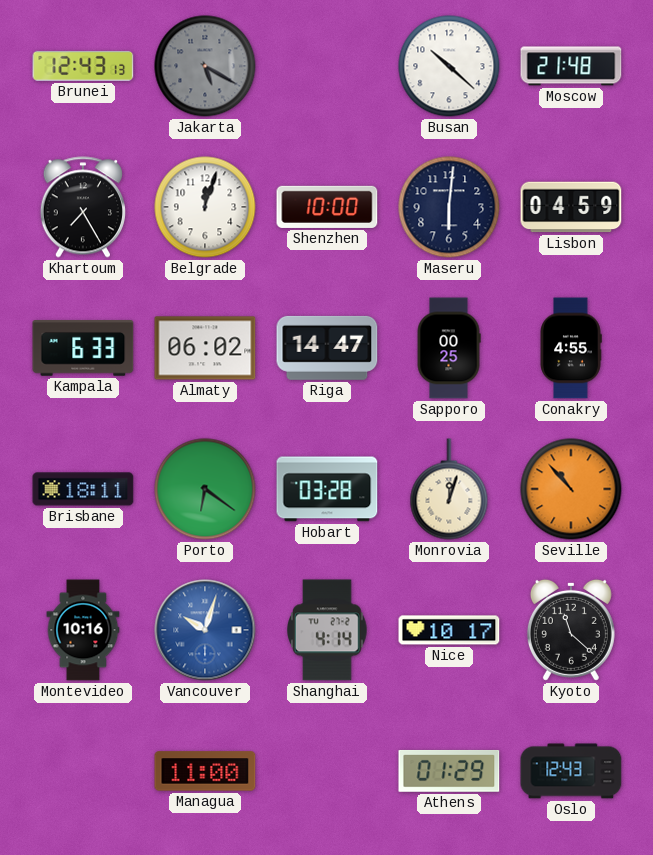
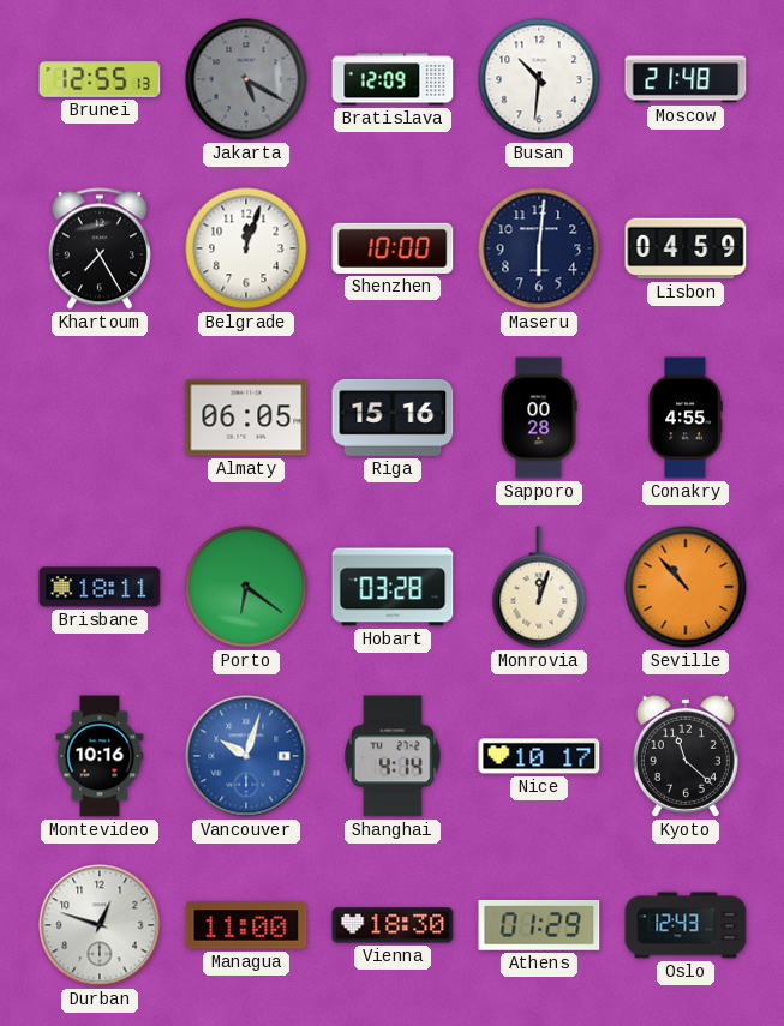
Brunei: 12:43 -> 12:55 (100, 79)
Bratislava: none -> 12:09 (393, 79)
Busan: 10:22 -> 10:31 (539, 79)
Kampala: 6:33 -> none (83, 348)
Almaty: 06:02 -> 06:05 (246, 418)
Riga: 14:47 -> 15:16 (393, 418)
Sapporo: 00:25 -> 00:28 (539, 418)
Durban: none -> 12:48 (100, 925)
Vienna: none -> 18:30 (393, 925)
